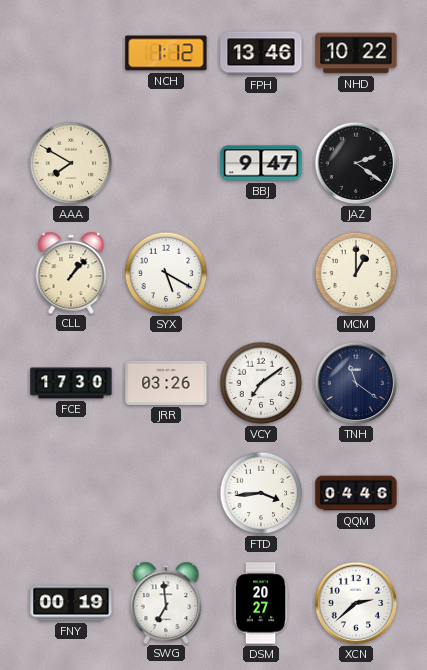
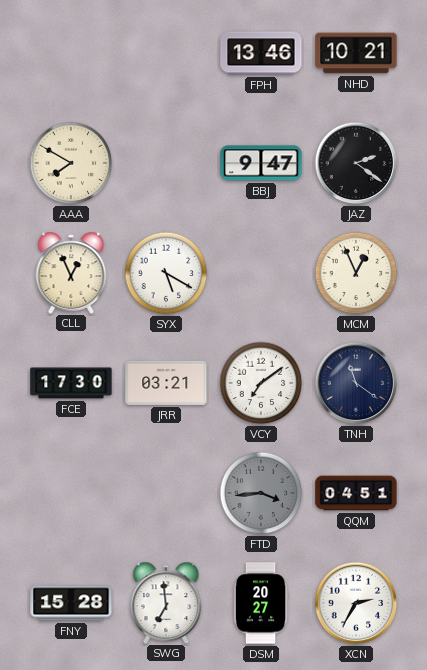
NCH: 1:12 -> none (166, 53)
NHD: 10:22 -> 10:21 (356, 53)
CLL: 1:07 -> 12:56 (71, 272)
MCM: 1:00 -> 12:56 (356, 273)
JRR: 03:26 -> 03:21 (166, 383)
FTD dial: white -> grey (261, 493)
QQM: 04:46 -> 04:51 (356, 493)
FNY: 00:19 -> 15:28 (71, 603)
XCN: 2:38 -> 2:35 (356, 603)
